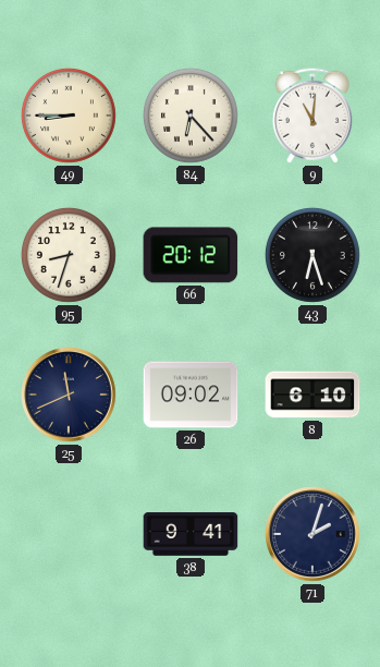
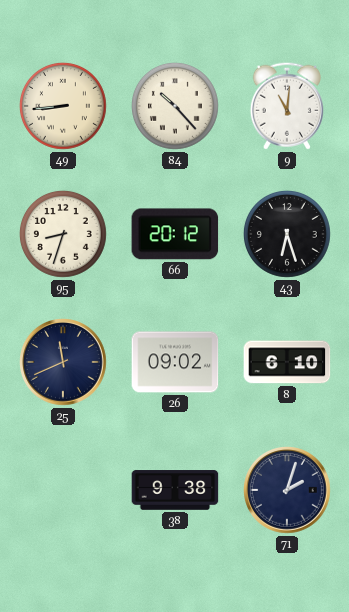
49: 8:45 -> 8:44 (63, 106)
84: 6:23 -> 10:23 (175, 106)
38: 9:41 -> 9:38 (175, 490)
